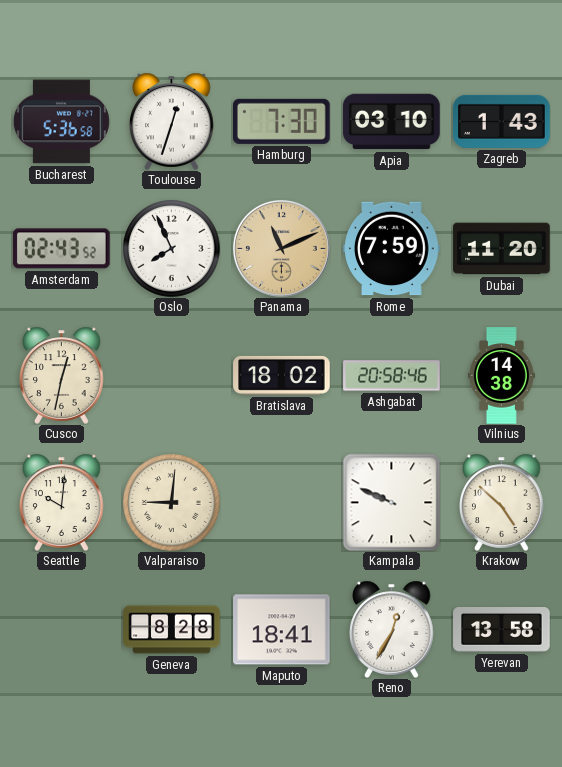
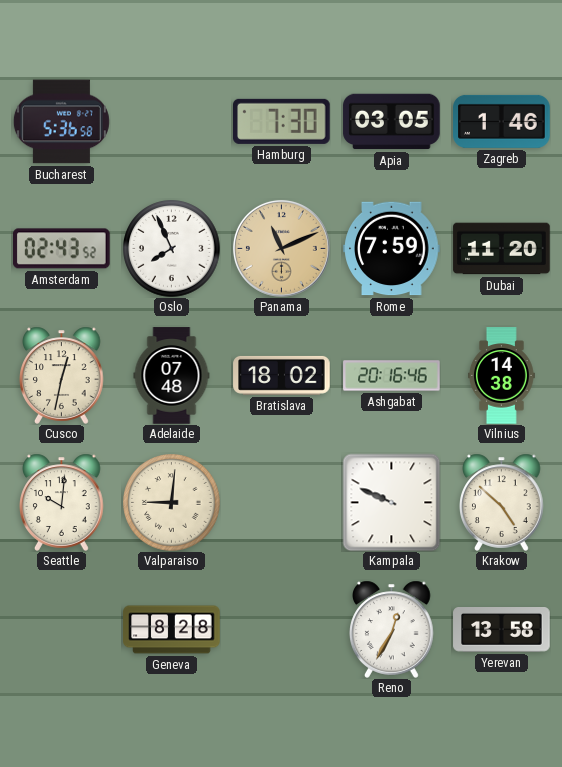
Toulouse: 12:33 -> none (172, 121)
Apia: 03:10 -> 03:05 (392, 122)
Zagreb: 1:43 -> 1:46 (502, 121)
Adelaide: none -> 07:48 (172, 376)
Ashgabat: 20:58 -> 20:16 (392, 376)
Maputo: 18:41 -> none (282, 630)
